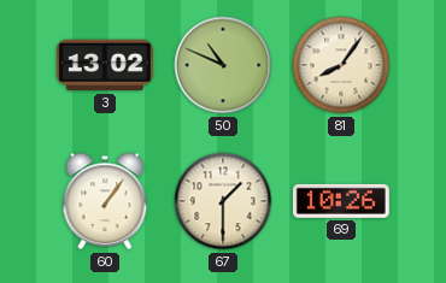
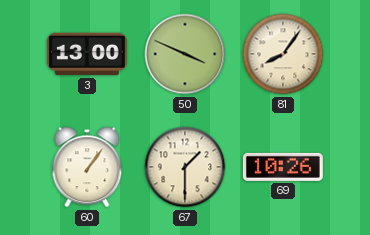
3: 13:02 -> 13:00 (87, 54)
50: 10:49 -> 3:49 (185, 54)
